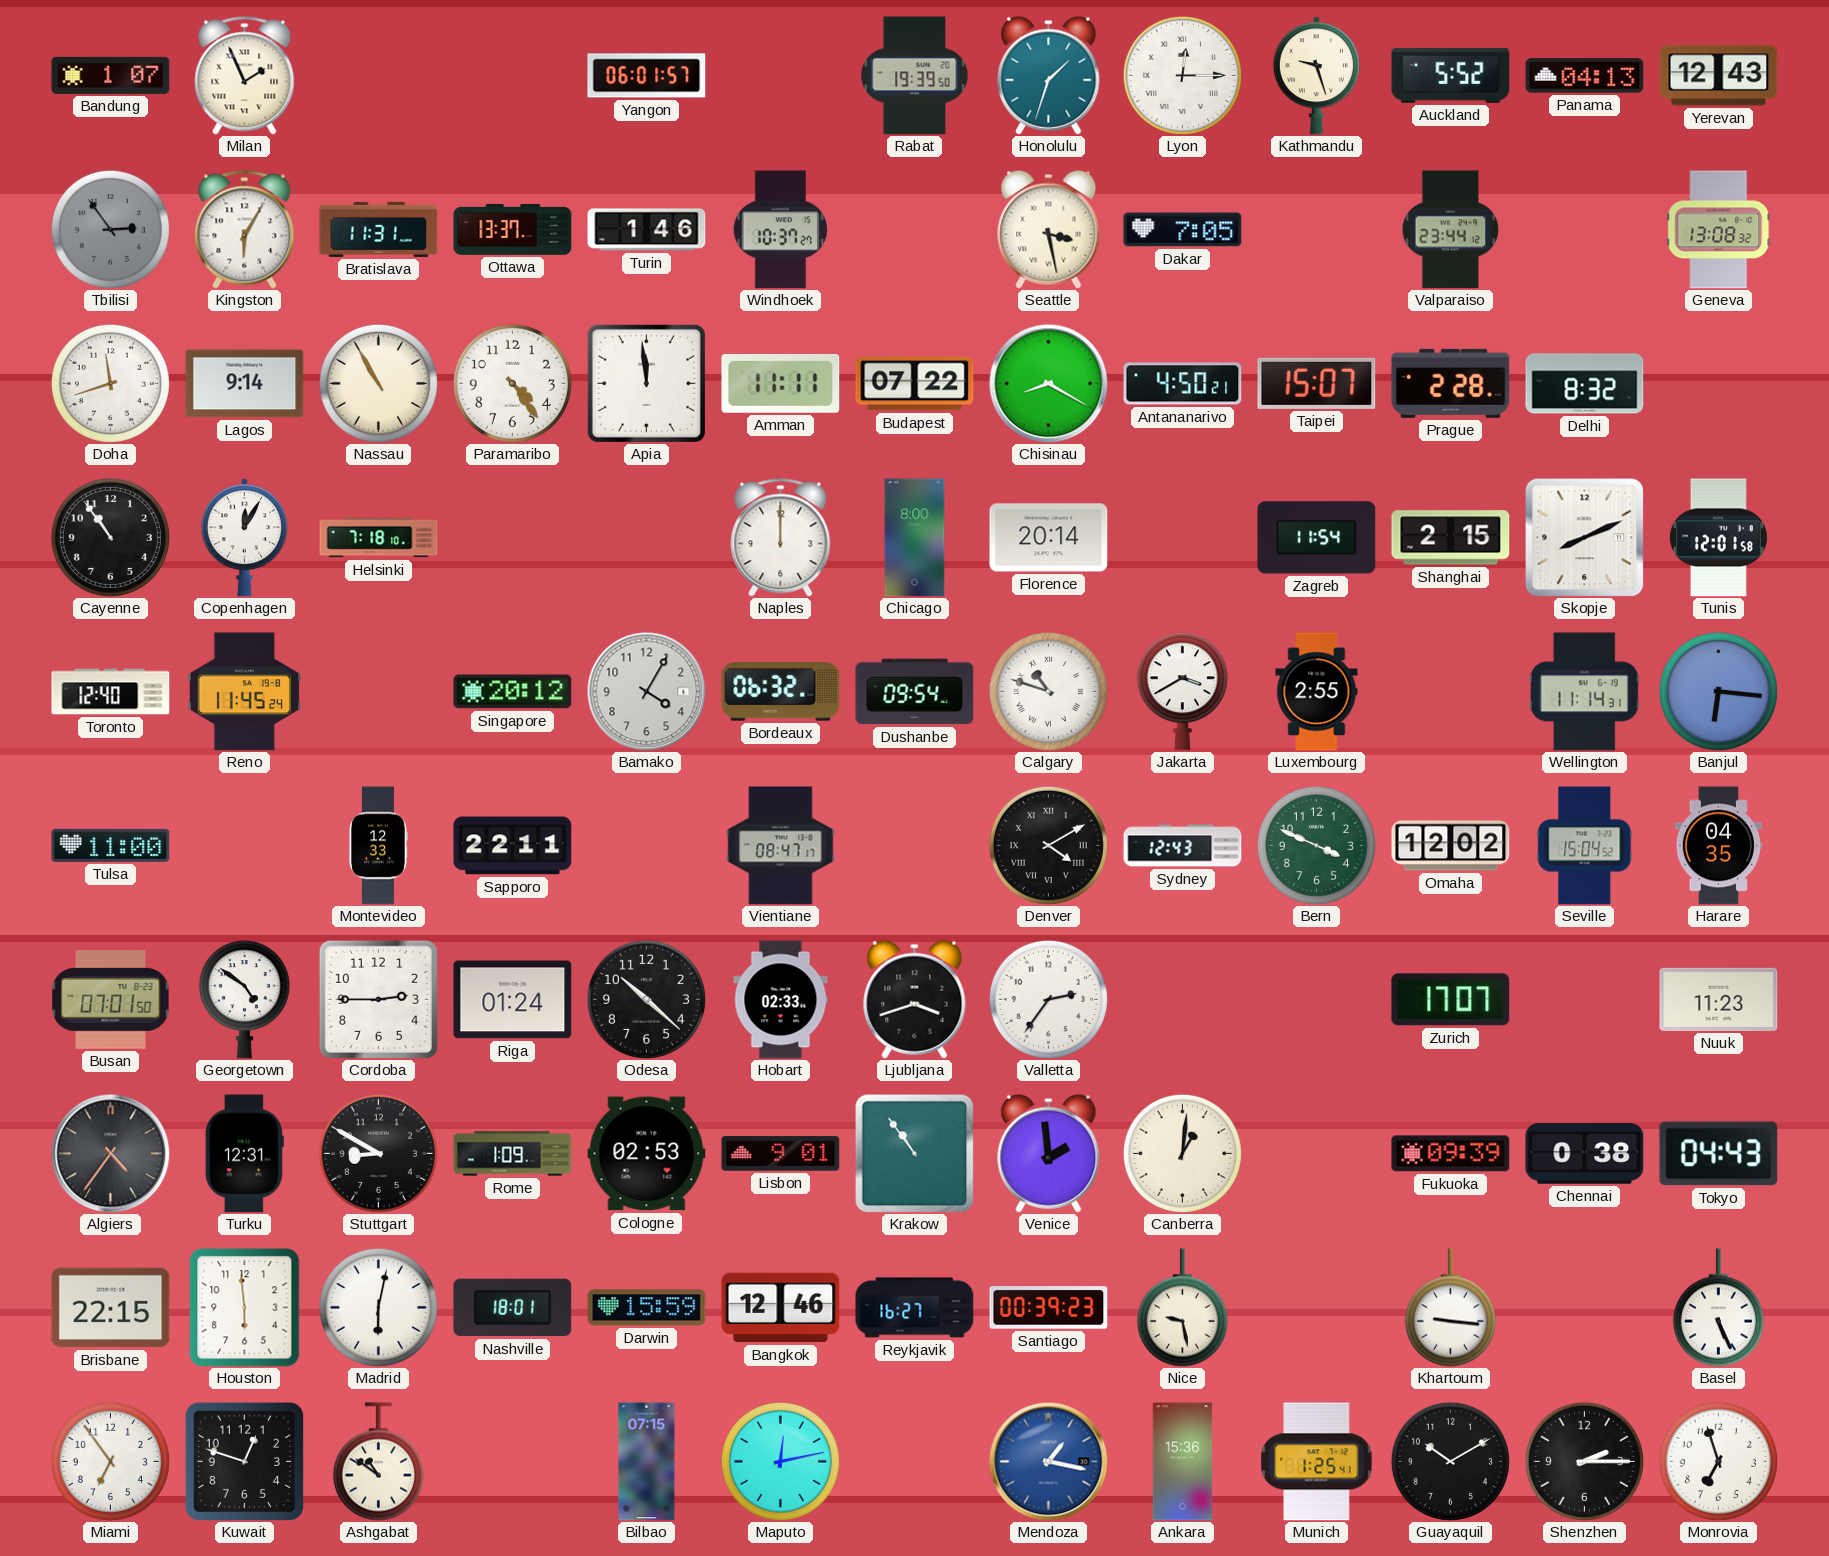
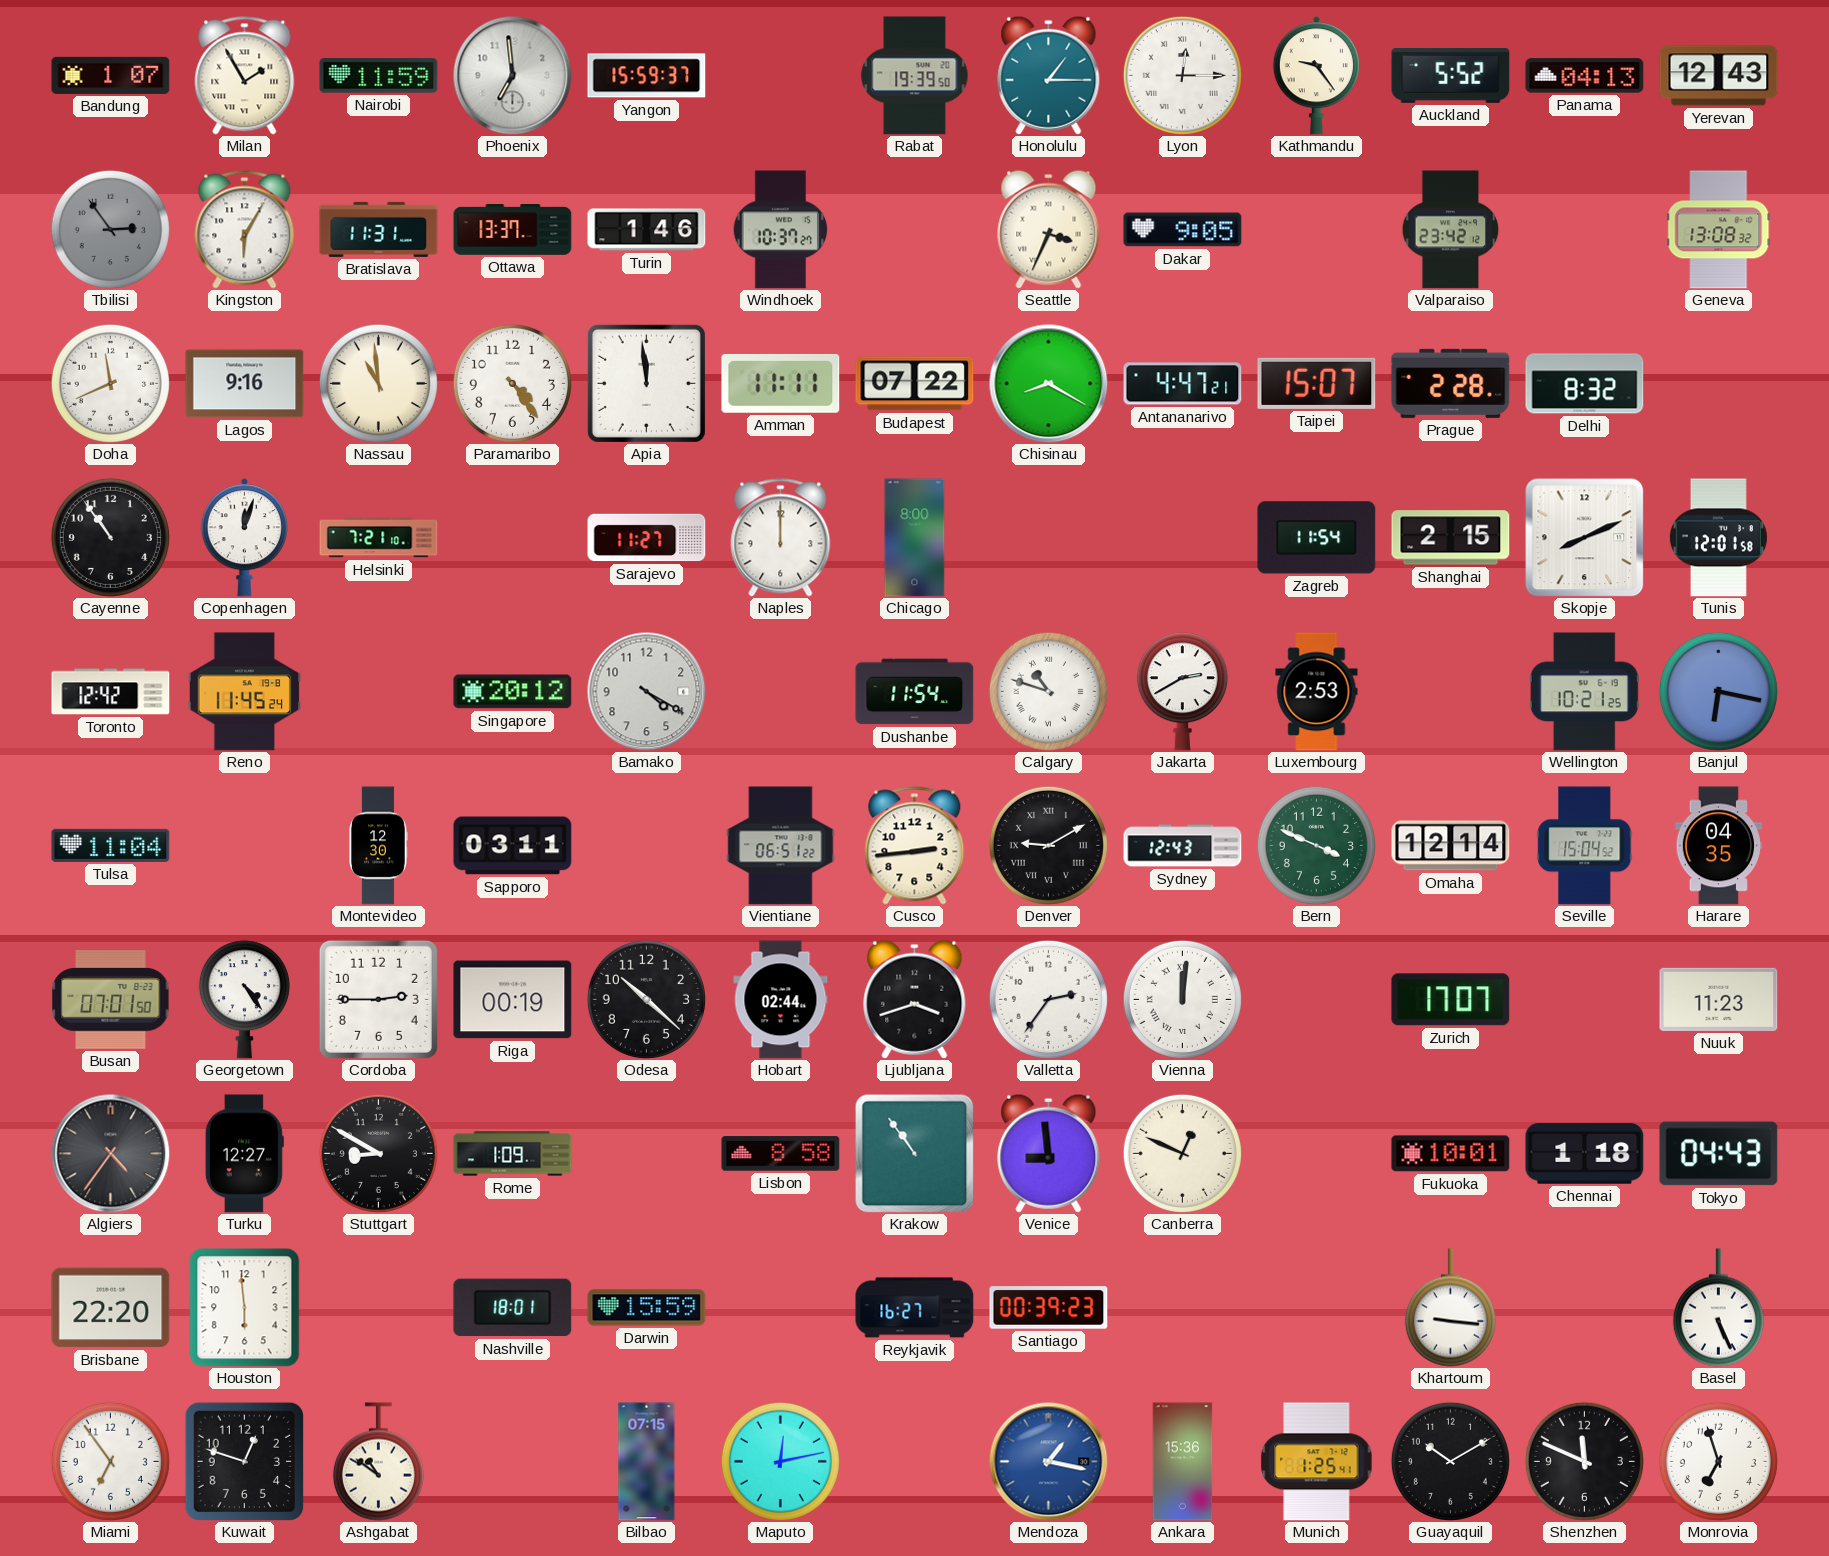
Milan: 1:56 -> 1:55 (245, 76)
Nairobi: none -> 11:59 (379, 76)
Phoenix: none -> 6:59 (513, 76)
Yangon: 06:01 -> 15:59 (647, 76)
Honolulu: 1:33 -> 1:15 (1049, 75)
Kathmandu: 9:27 -> 9:24 (1316, 76)
Seattle: 3:28 -> 3:34 (1049, 229)
Dakar: 7:05 -> 9:05 (1183, 230)
Valparaiso: 23:44 -> 23:42 (1451, 230)
Doha: 11:42 -> 11:41 (110, 383)
Lagos: 9:14 -> 9:16 (245, 384)
Nassau: 10:55 -> 10:59 (378, 383)
Antananarivo: 4:50 -> 4:47 (1183, 384)
Copenhagen: 12:05 -> 12:03 (244, 538)
Helsinki: 7:18 -> 7:21 (379, 538)
Sarajevo: none -> 11:27 (647, 538)
Florence: 20:14 -> none (1049, 538)
Toronto: 12:40 -> 12:42 (111, 692)
Bamako: 4:05 -> 4:20 (647, 692)
Bordeaux: 06:32 -> none (781, 692)
Dushanbe: 09:54 -> 11:54 (915, 692)
Jakarta: 3:40 -> 2:40 (1182, 692)
Luxembourg: 2:55 -> 2:53 (1317, 692)
Wellington: 11:14 -> 10:21 (1584, 692)
Banjul: 6:16 -> 6:17 (1718, 691)
Tulsa: 11:00 -> 11:04 (111, 845)
Montevideo: 12:33 -> 12:30 (378, 846)
Sapporo: 22:11 -> 03:11 (513, 846)
Vientiane: 08:47 -> 06:51 (781, 846)
Cusco: none -> 2:44 (915, 846)
Denver: 4:10 -> 9:10 (1048, 845)
Omaha: 12:02 -> 12:14 (1451, 846)
Georgetown: 4:51 -> 4:24 (244, 1000)
Riga: 01:24 -> 00:19 (513, 1000)
Hobart: 02:33 -> 02:44 (781, 1000)
Vienna: none -> 12:01 (1182, 999)
Turku: 12:31 -> 12:27 (244, 1154)
Cologne: 02:53 -> none (647, 1154)
Lisbon: 9:01 -> 8:58 (781, 1154)
Venice: 1:59 -> 8:59 (1049, 1153)
Canberra: 1:01 -> 12:49 (1182, 1153)
Fukuoka: 09:39 -> 10:01 (1451, 1154)
Chennai: 0:38 -> 1:18 (1585, 1154)
Brisbane: 22:15 -> 22:20 (111, 1308)
Madrid: 6:02 -> none (378, 1307)
Bangkok: 12:46 -> none (781, 1308)
Nice: 9:28 -> none (1182, 1308)
Shenzhen: 2:15 -> 11:49 (1584, 1461)
